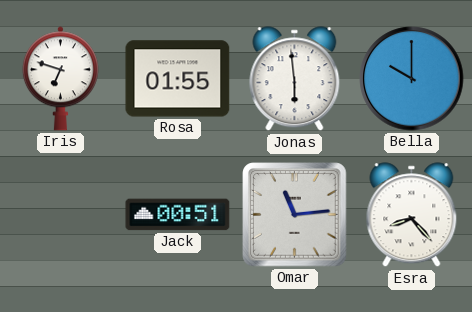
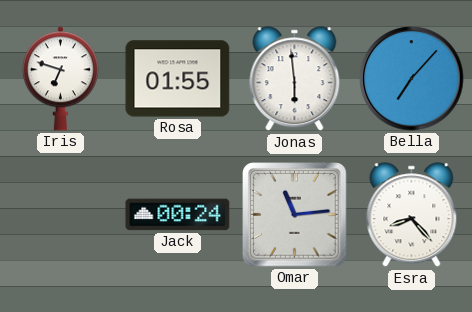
Bella: 10:00 -> 7:07 (412, 79)
Jack: 00:51 -> 00:24 (178, 215)
